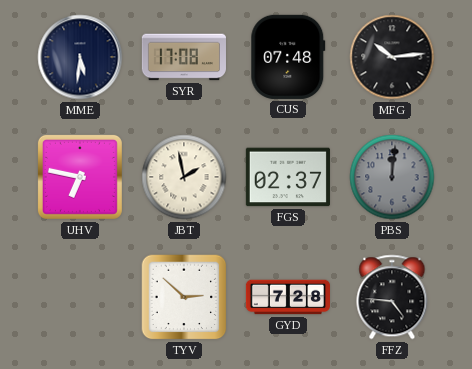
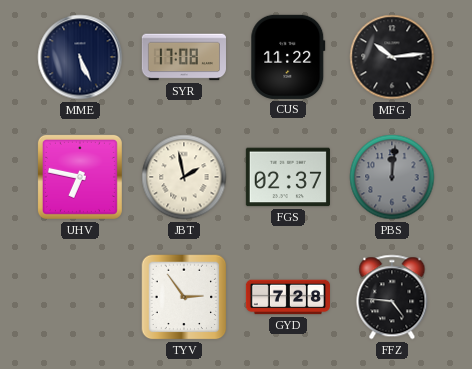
MME: 5:31 -> 5:26 (80, 57)
CUS: 07:48 -> 11:22 (288, 57)
TYV: 2:52 -> 2:54 (184, 297)
